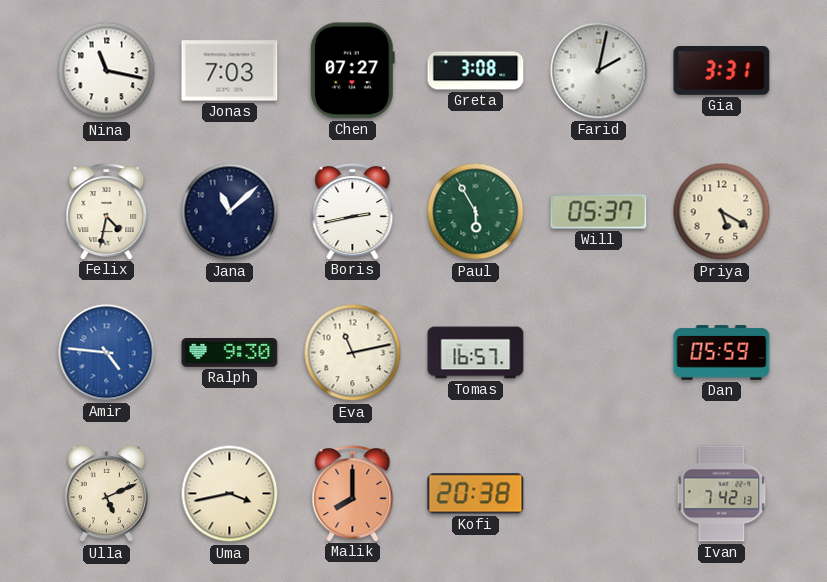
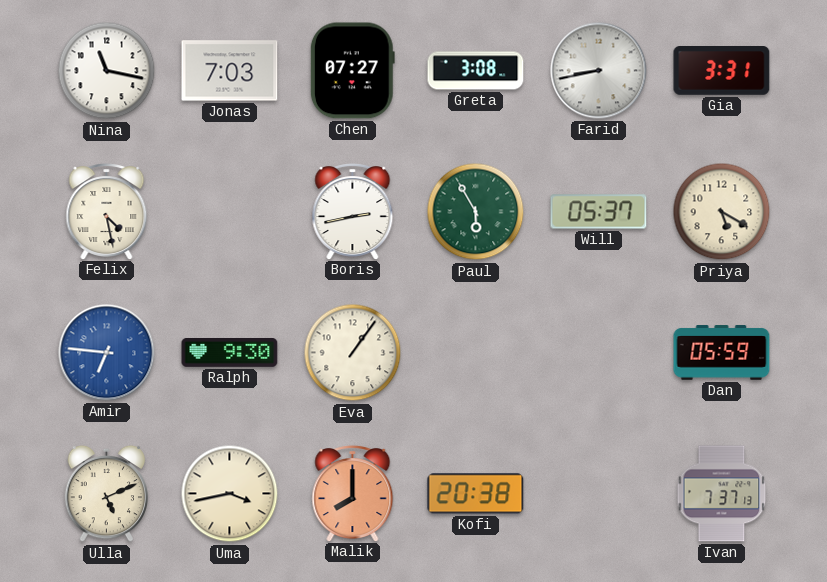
Farid: 2:02 -> 8:43 (599, 71)
Felix: 4:32 -> 4:28 (107, 212)
Jana: 11:08 -> none (230, 212)
Amir: 4:46 -> 6:46 (107, 353)
Eva: 11:13 -> 1:06 (353, 353)
Tomas: 16:57 -> none (476, 353)
Ivan: 7:42 -> 7:37 (722, 494)
